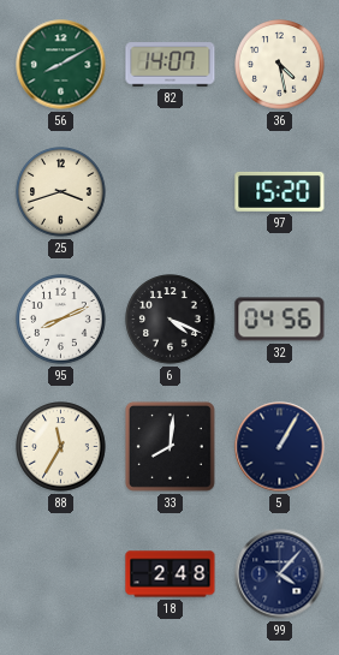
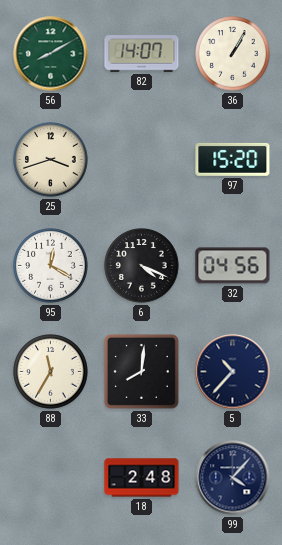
36: 4:28 -> 1:05 (233, 54)
95: 8:11 -> 12:20 (51, 266)
5: 1:05 -> 10:37 (233, 372)
